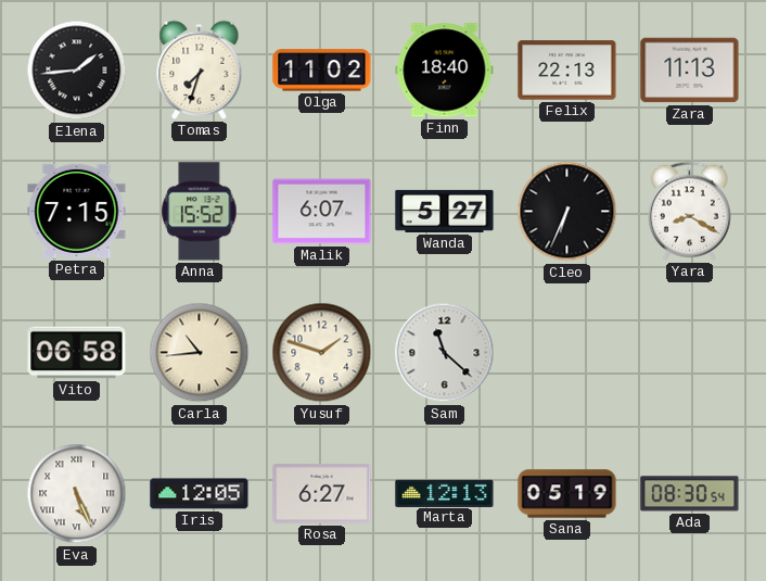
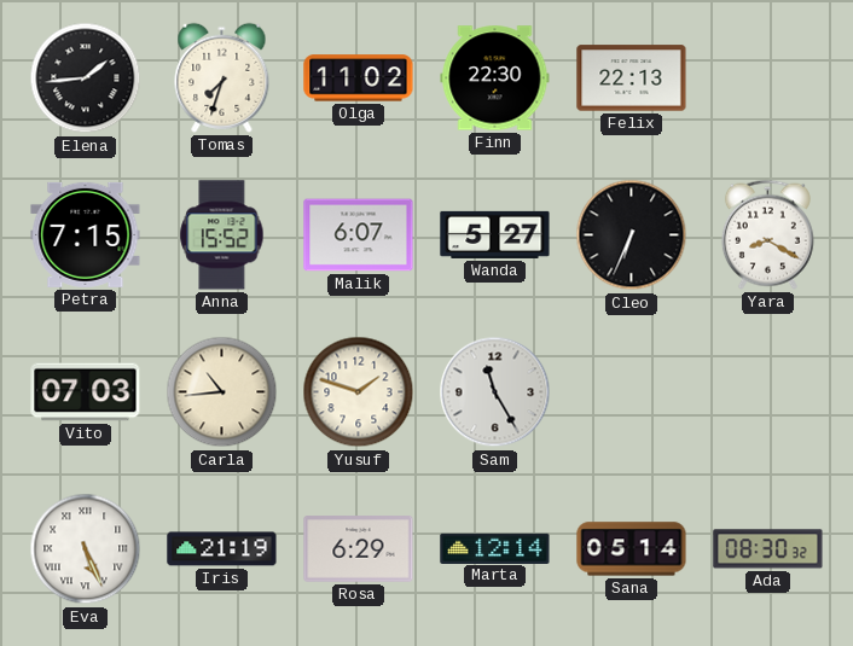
Finn: 18:40 -> 22:30 (495, 78)
Zara: 11:13 -> none (690, 71)
Vito: 06:58 -> 07:03 (86, 392)
Sam: 11:22 -> 11:25 (495, 392)
Iris: 12:05 -> 21:19 (222, 549)
Rosa: 6:27 -> 6:29 (359, 549)
Marta: 12:13 -> 12:14 (495, 548)
Sana: 05:19 -> 05:14 (632, 549)
Ada: 08:30:54 -> 08:30:32 (768, 549)
